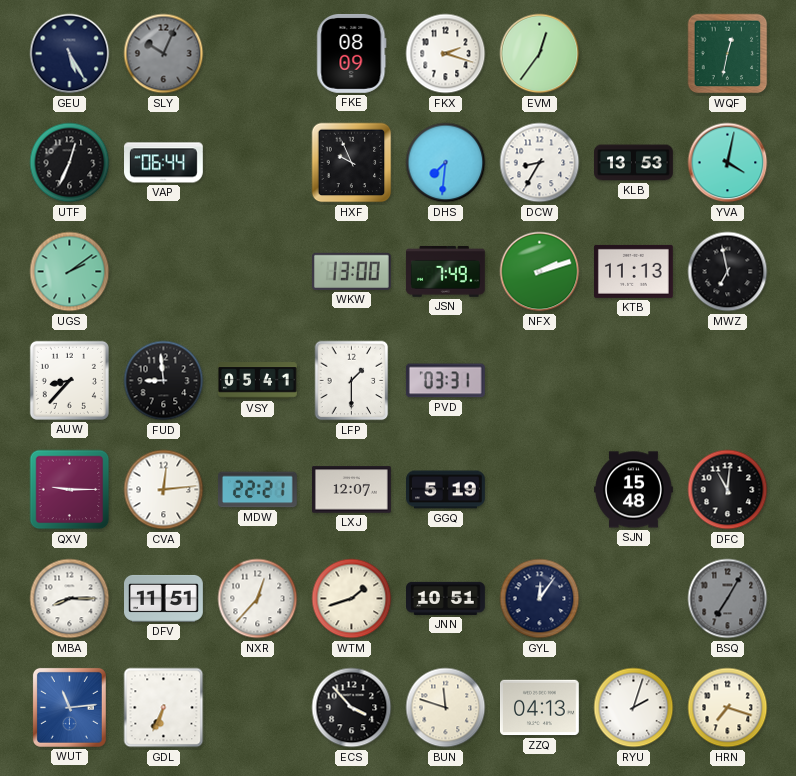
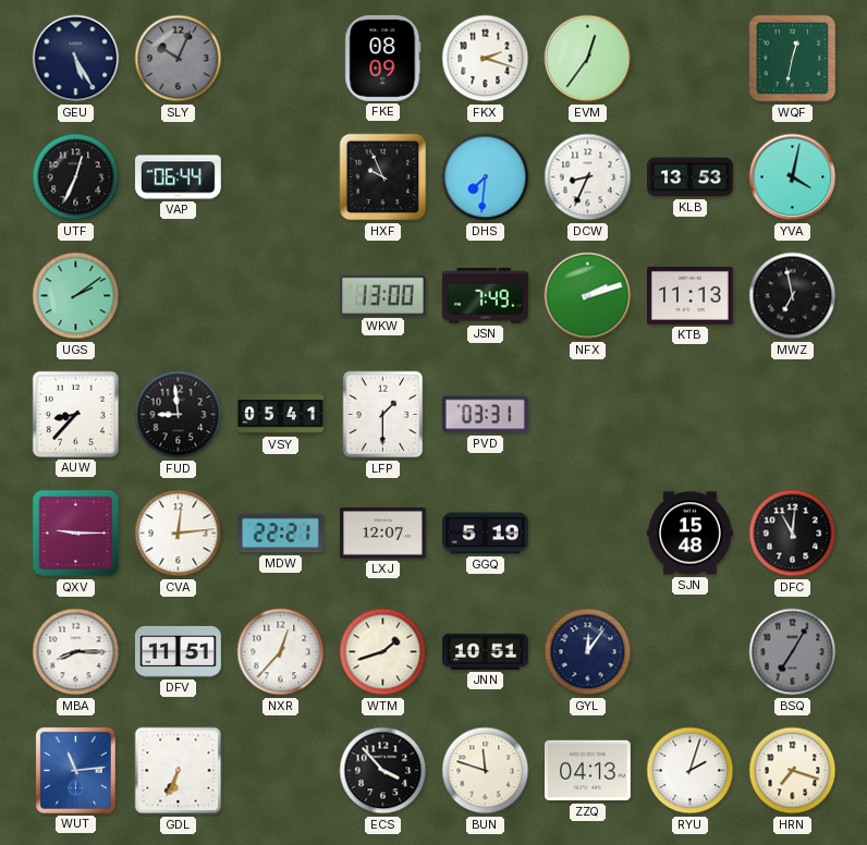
DCW: 8:35 -> 8:34 (588, 177)
